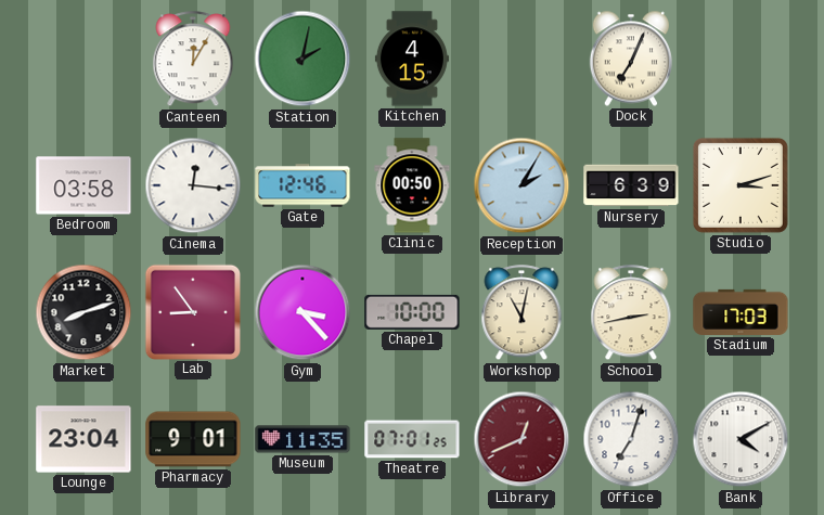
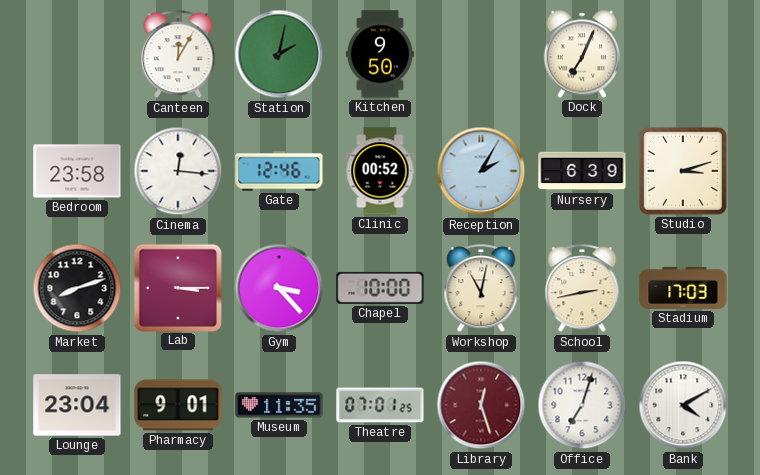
Kitchen: 4:15 -> 9:50 (380, 54)
Bedroom: 03:58 -> 23:58 (77, 171)
Clinic: 00:50 -> 00:52 (380, 171)
Lab: 8:54 -> 3:15 (177, 287)
Library: 12:41 -> 12:27 (481, 405)
